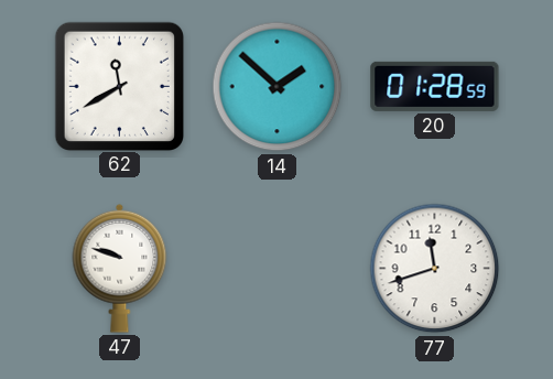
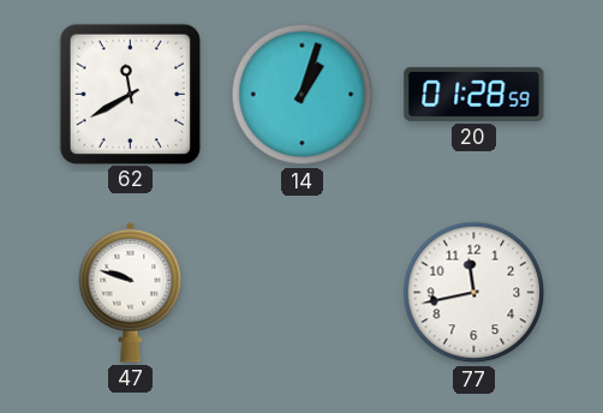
14: 1:52 -> 1:03 (303, 95)
77: 11:42 -> 11:43 (474, 293)
